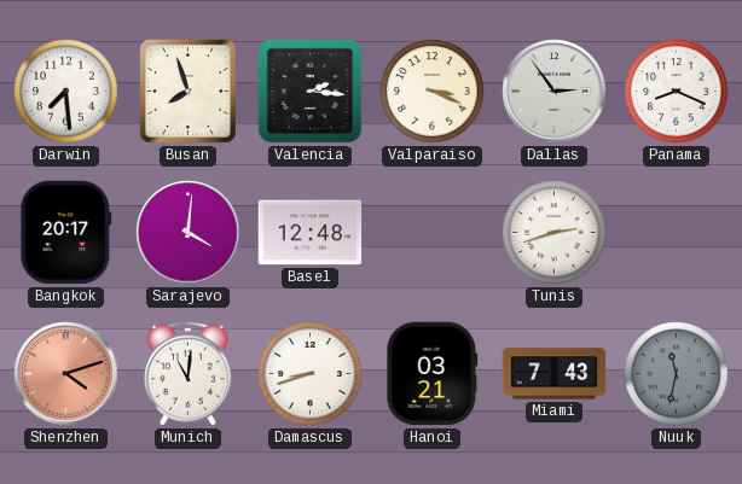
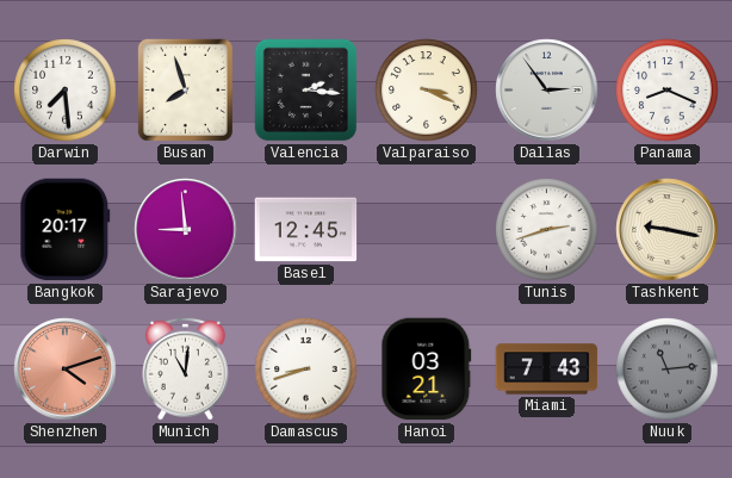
Sarajevo: 4:01 -> 8:59 (186, 230)
Basel: 12:48 -> 12:45 (306, 230)
Tashkent: none -> 9:17 (668, 230)
Nuuk: 11:32 -> 11:14 (668, 370)
